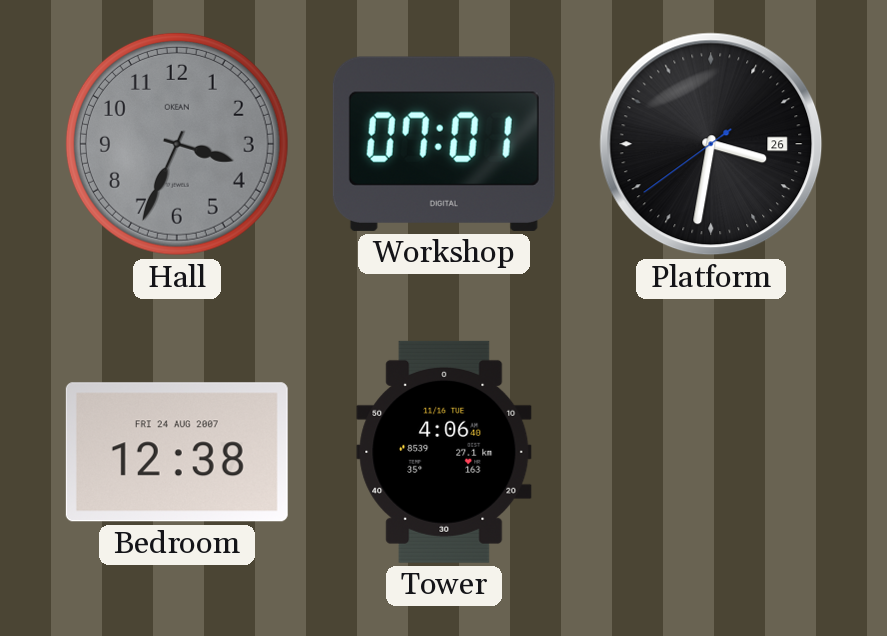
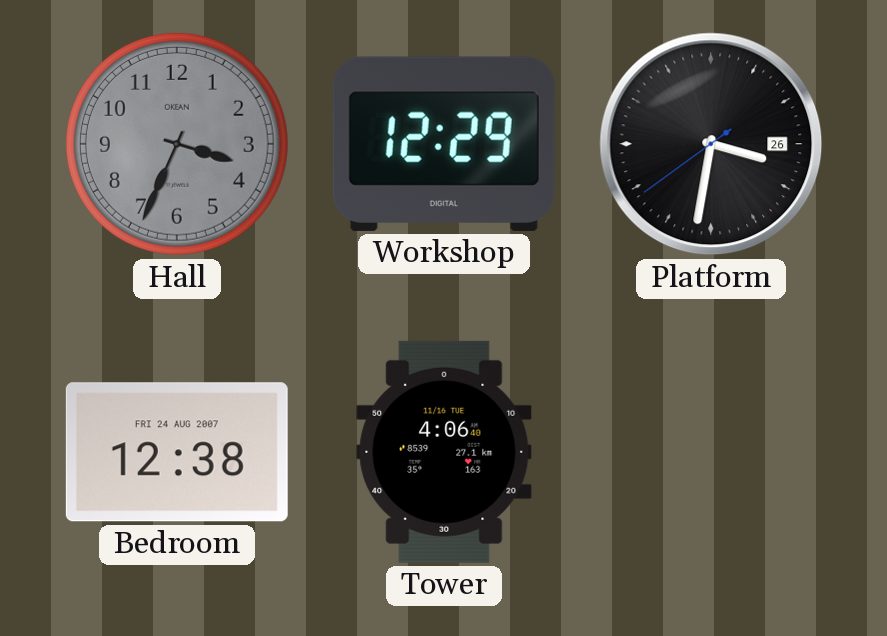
Workshop: 07:01 -> 12:29 (444, 144)
